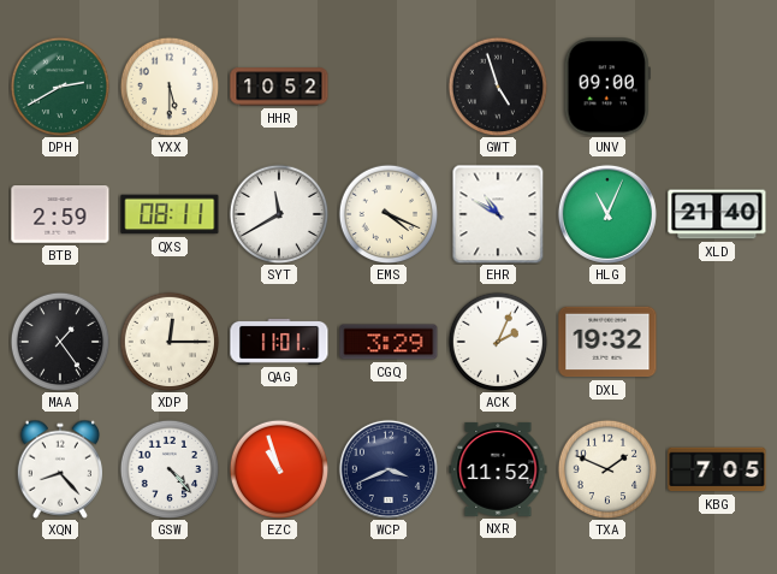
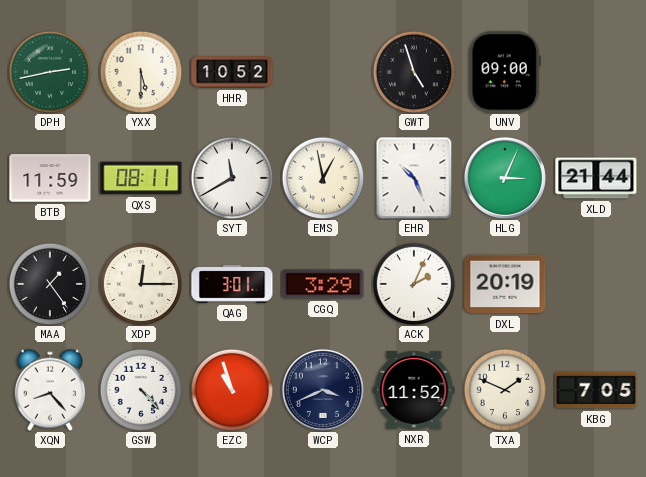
DPH: 2:40 -> 2:43 (50, 72)
BTB: 2:59 -> 11:59 (50, 178)
EMS: 4:19 -> 12:58 (323, 178)
EHR: 10:50 -> 10:26 (414, 178)
HLG: 11:04 -> 3:04 (505, 178)
XLD: 21:40 -> 21:44 (596, 178)
QAG: 11:01 -> 3:01 (232, 284)
DXL: 19:32 -> 20:19 (505, 284)
